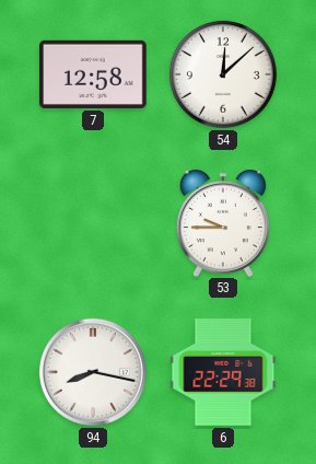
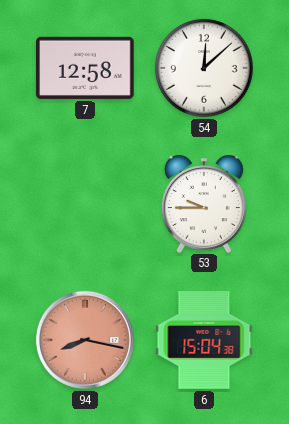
94 dial: white -> salmon (85, 340)
6: 22:29 -> 15:04 (204, 341)
